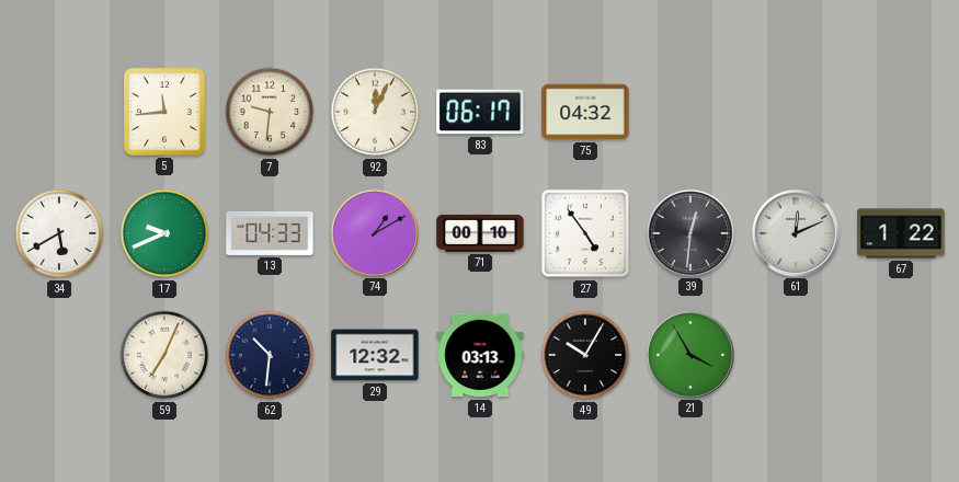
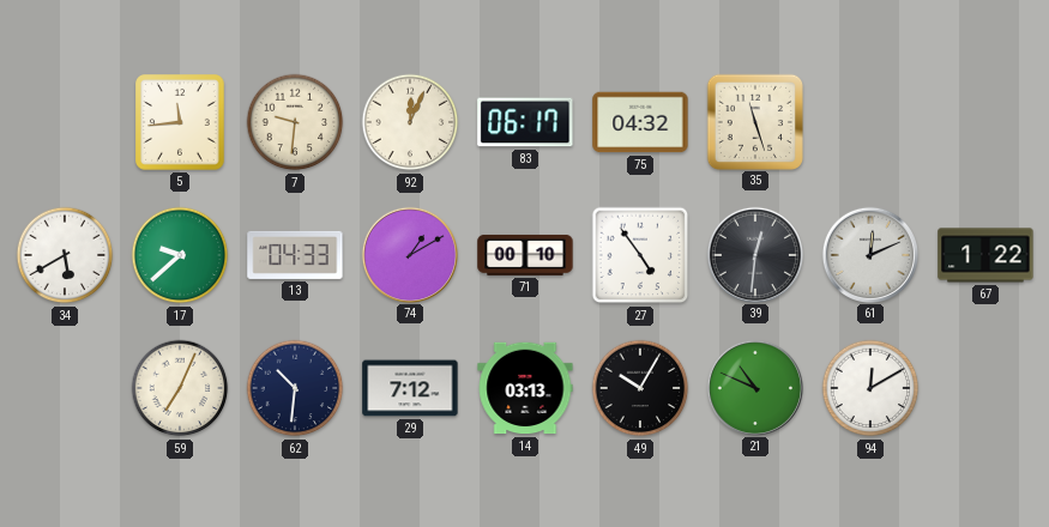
35: none -> 11:27 (754, 121)
17: 9:41 -> 9:38 (180, 255)
29: 12:32 -> 7:12 (410, 388)
21: 3:55 -> 10:49 (754, 387)
94: none -> 12:10 (870, 388)
